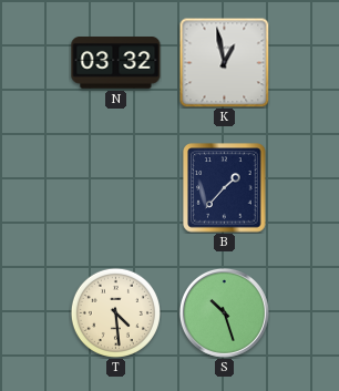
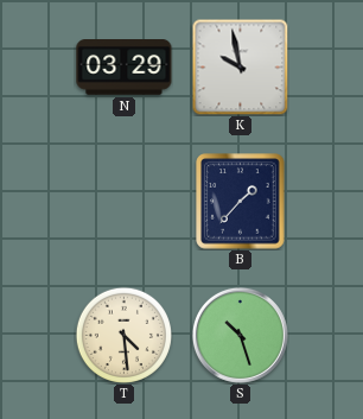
N: 03:32 -> 03:29 (125, 68)
K: 12:58 -> 9:58 (240, 66)
